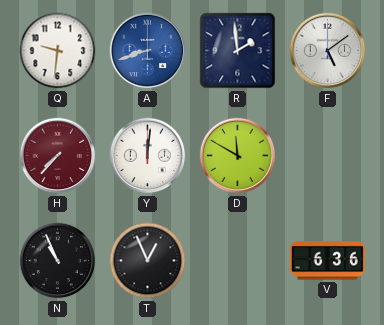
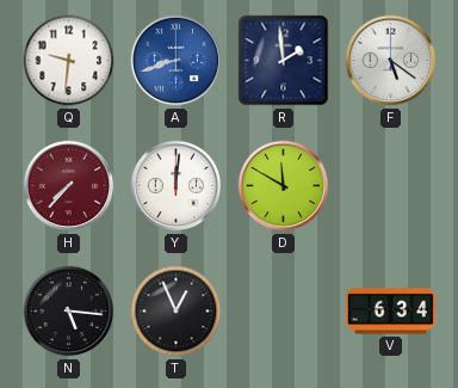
F: 5:09 -> 5:21 (391, 61)
N: 10:56 -> 5:16 (69, 312)
V: 6:36 -> 6:34 (390, 312)
